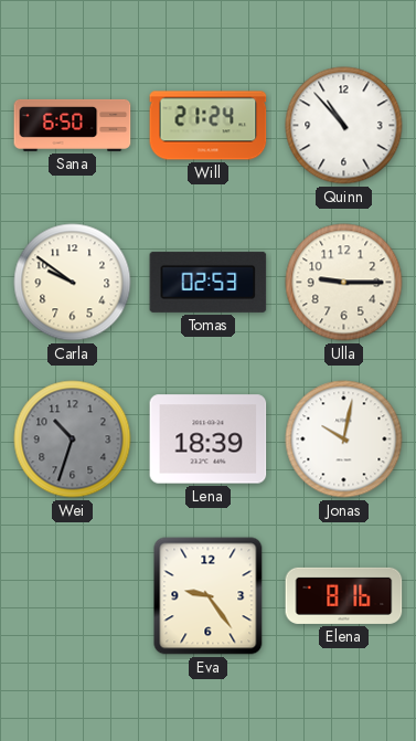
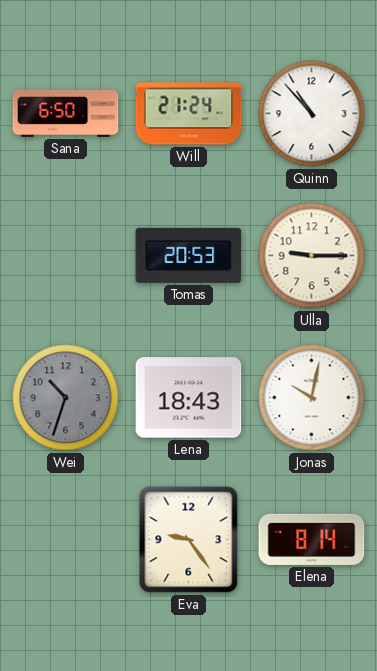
Carla: 9:51 -> none (73, 283)
Tomas: 02:53 -> 20:53 (189, 255)
Lena: 18:39 -> 18:43 (189, 398)
Elena: 8:16 -> 8:14 (312, 539)
